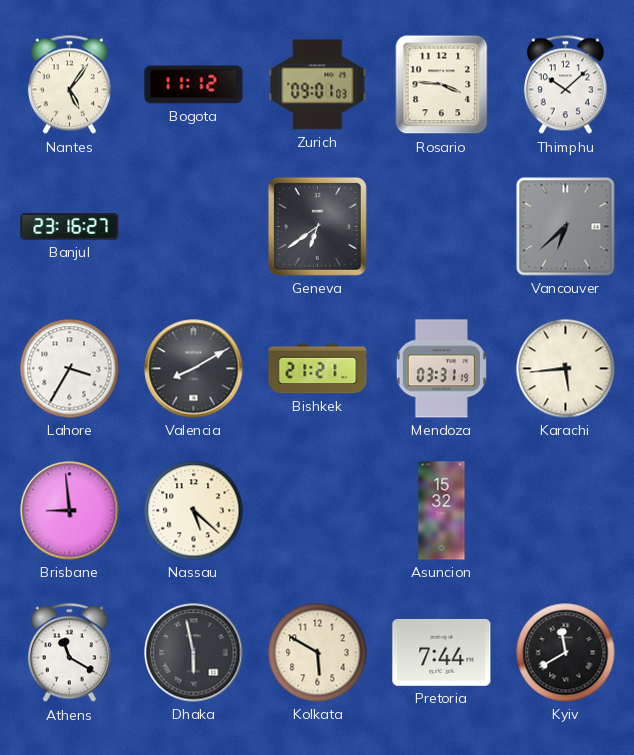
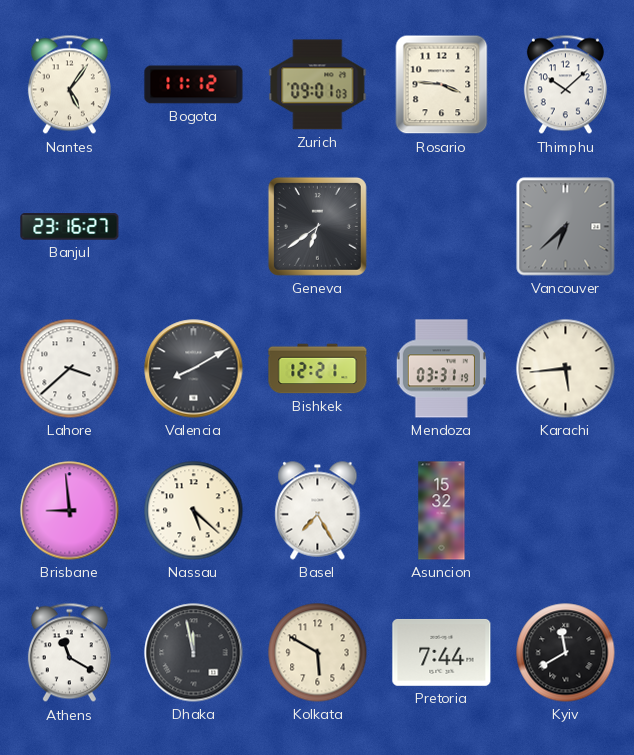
Lahore: 3:35 -> 3:38 (70, 369)
Bishkek: 21:21 -> 12:21 (318, 369)
Basel: none -> 7:25 (318, 511)
Dhaka: 5:58 -> 11:58 (194, 653)
